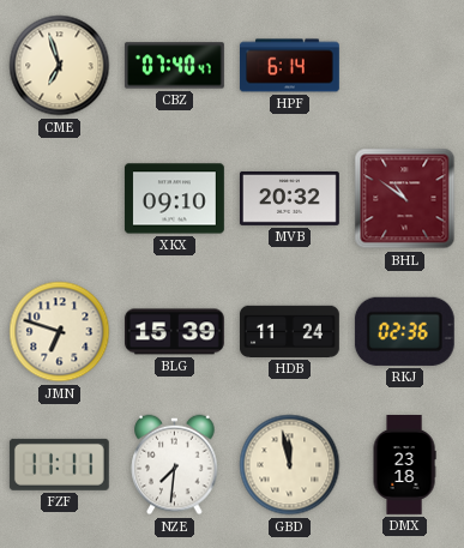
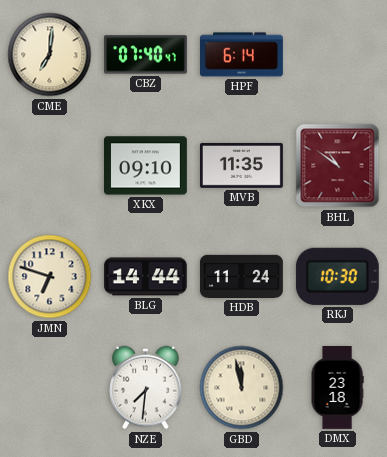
CME: 6:57 -> 7:01 (50, 55)
MVB: 20:32 -> 11:35 (241, 165)
BLG: 15:39 -> 14:44 (145, 277)
RKJ: 02:36 -> 10:30 (337, 276)
FZF: 11:11 -> none (59, 464)
